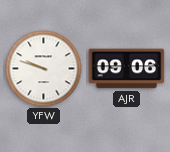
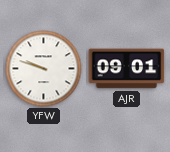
AJR: 09:06 -> 09:01 (127, 69)
